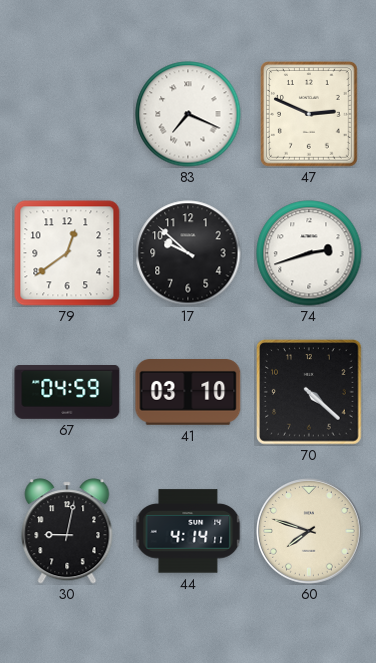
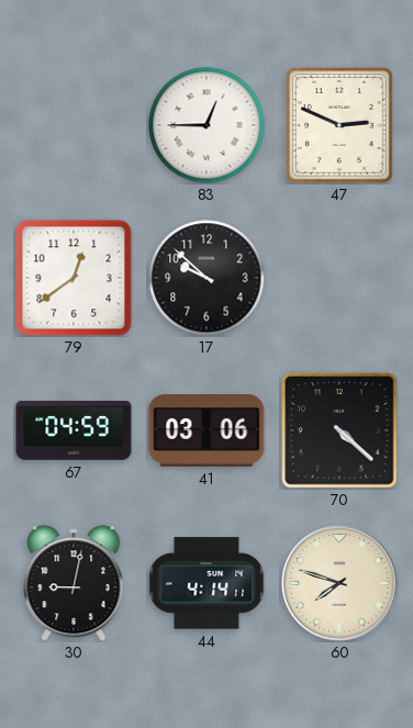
83: 7:19 -> 12:45 (206, 125)
74: 2:42 -> none (309, 253)
41: 03:10 -> 03:06 (206, 432)
